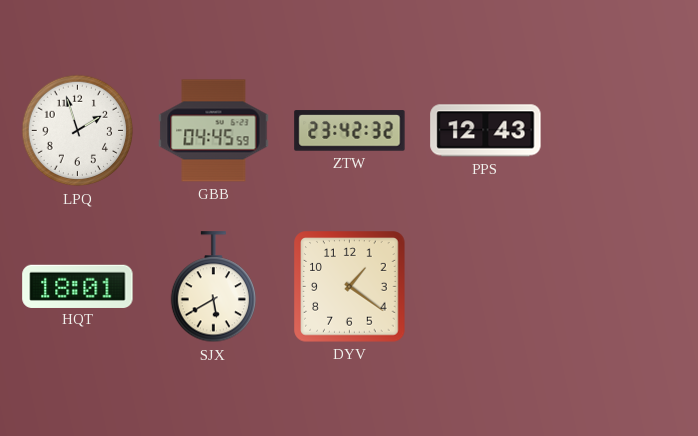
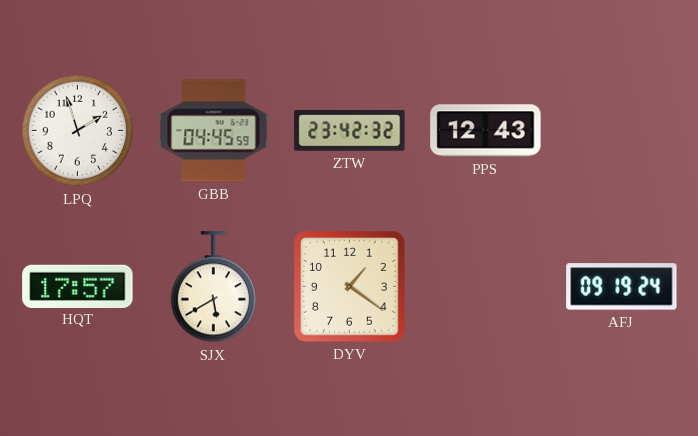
HQT: 18:01 -> 17:57 (78, 286)
AFJ: none -> 09:19 (622, 287)
